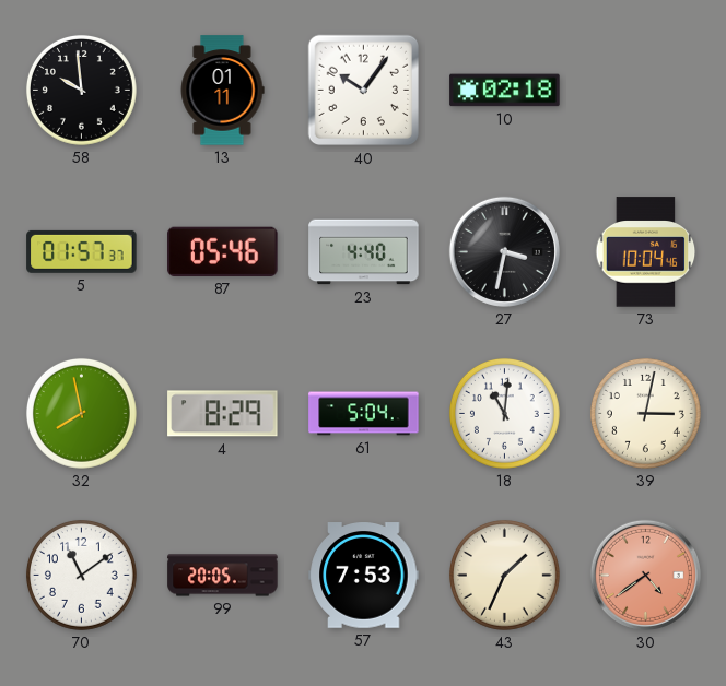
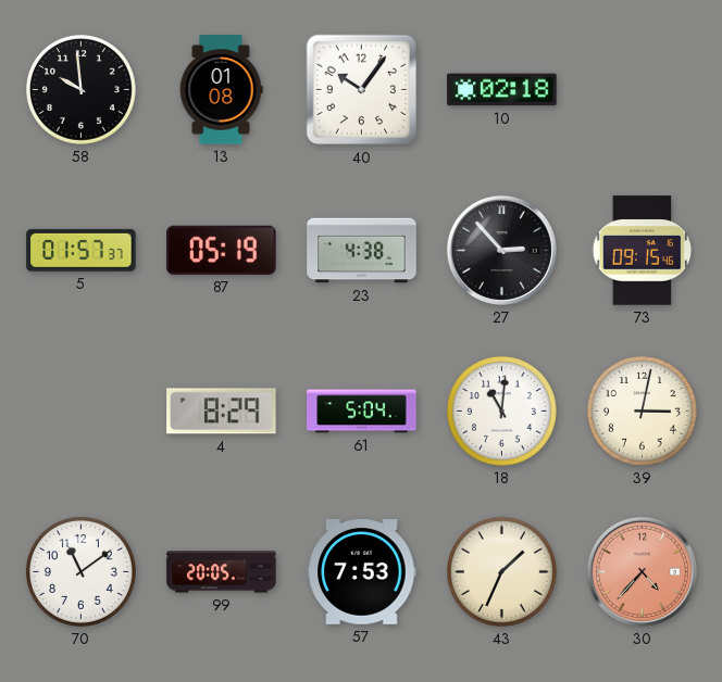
13: 01:11 -> 01:08 (221, 90)
87: 05:46 -> 05:19 (222, 250)
23: 4:40 -> 4:38 (362, 251)
27: 3:32 -> 2:53 (501, 250)
73: 10:04 -> 09:15 (643, 251)
32: 7:58 -> none (81, 413)
30: 4:39 -> 4:37 (642, 571)
